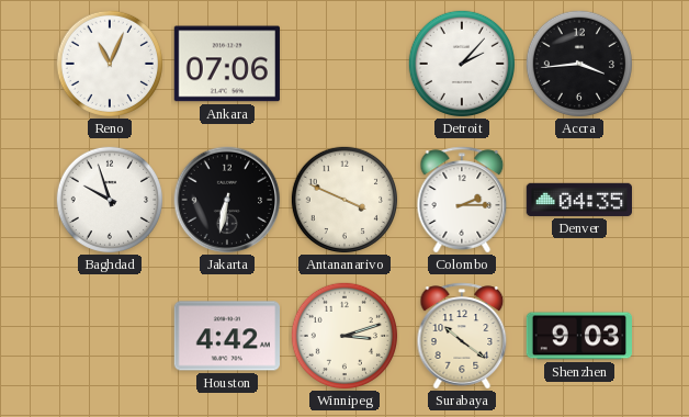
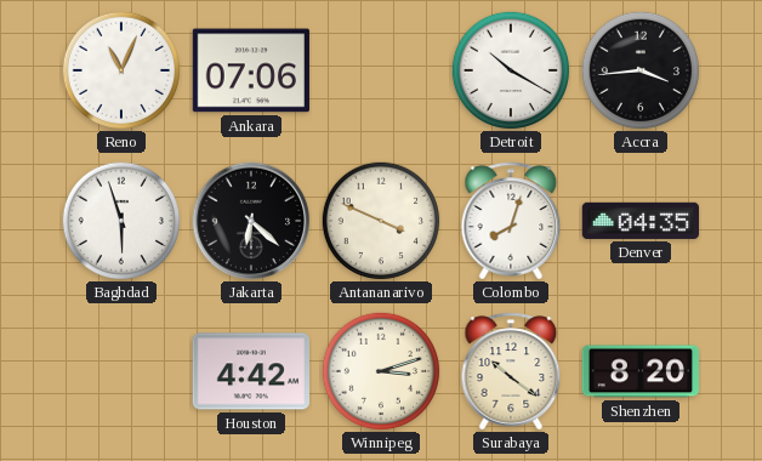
Detroit: 2:07 -> 10:20 (510, 69)
Baghdad: 9:57 -> 5:57 (120, 220)
Jakarta: 6:32 -> 6:22 (251, 221)
Colombo: 2:15 -> 8:03 (511, 221)
Shenzhen: 9:03 -> 8:20 (639, 371)
